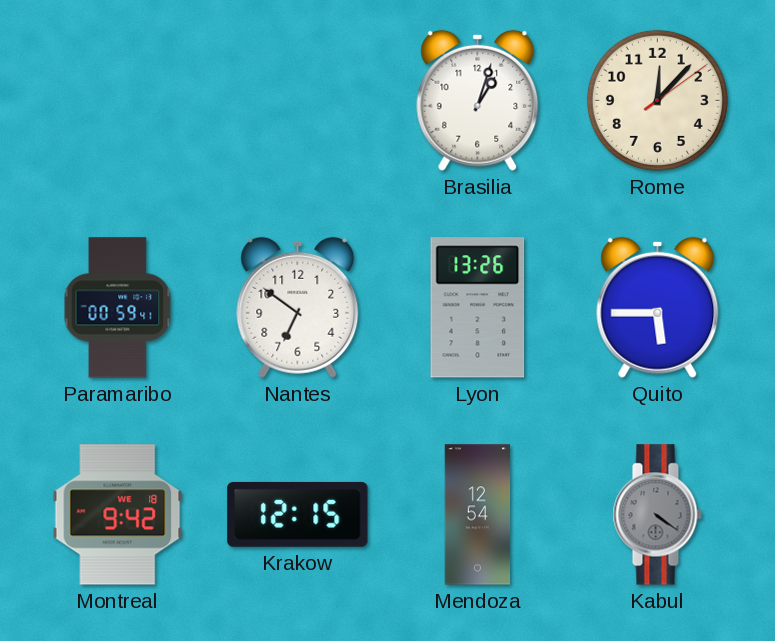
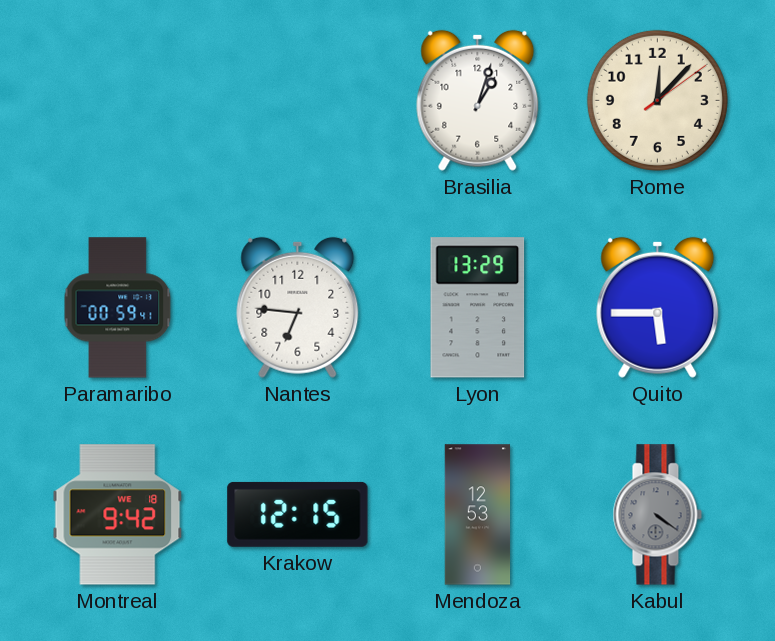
Nantes: 6:51 -> 6:46 (298, 307)
Lyon: 13:26 -> 13:29 (478, 308)
Mendoza: 12:54 -> 12:53 (478, 515)
